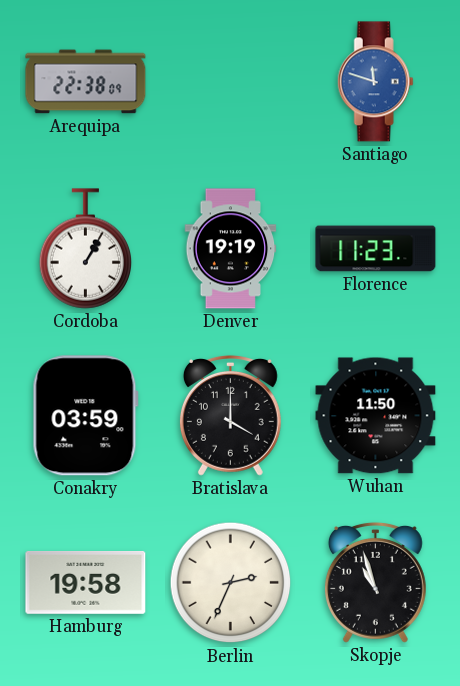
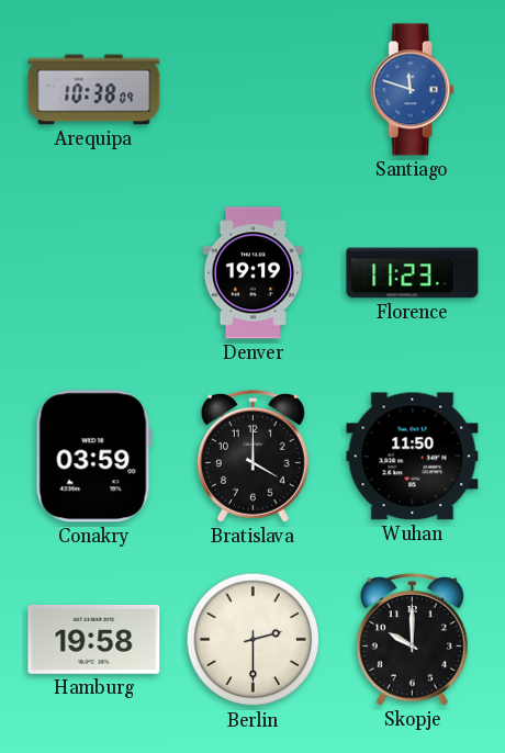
Arequipa: 22:38 -> 10:38 (94, 90)
Cordoba: 1:05 -> none (86, 249)
Berlin: 2:34 -> 2:30 (254, 640)
Skopje: 10:57 -> 10:00 (412, 639)
